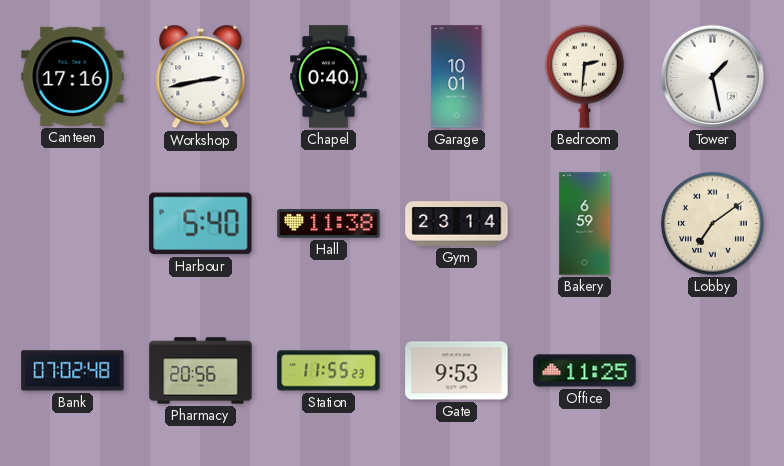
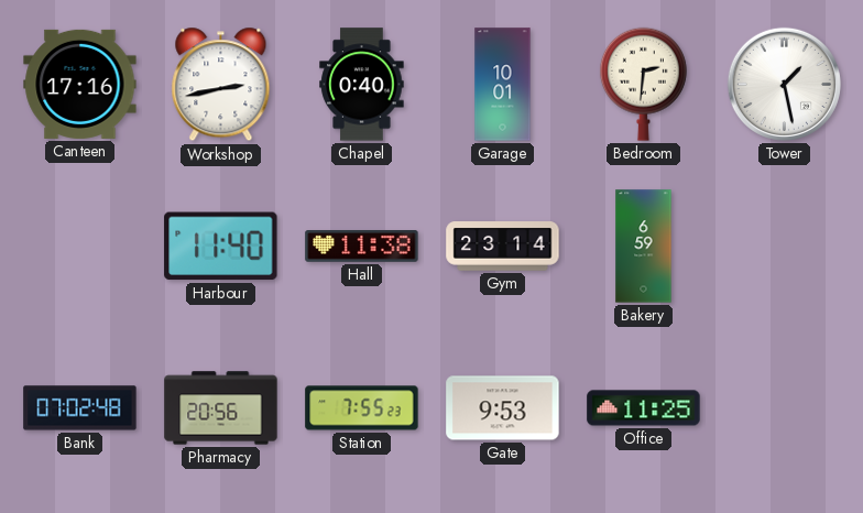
Harbour: 5:40 -> 11:40 (221, 247)
Lobby: 7:09 -> none (712, 223)
Station: 11:55 -> 7:55 (362, 408)
